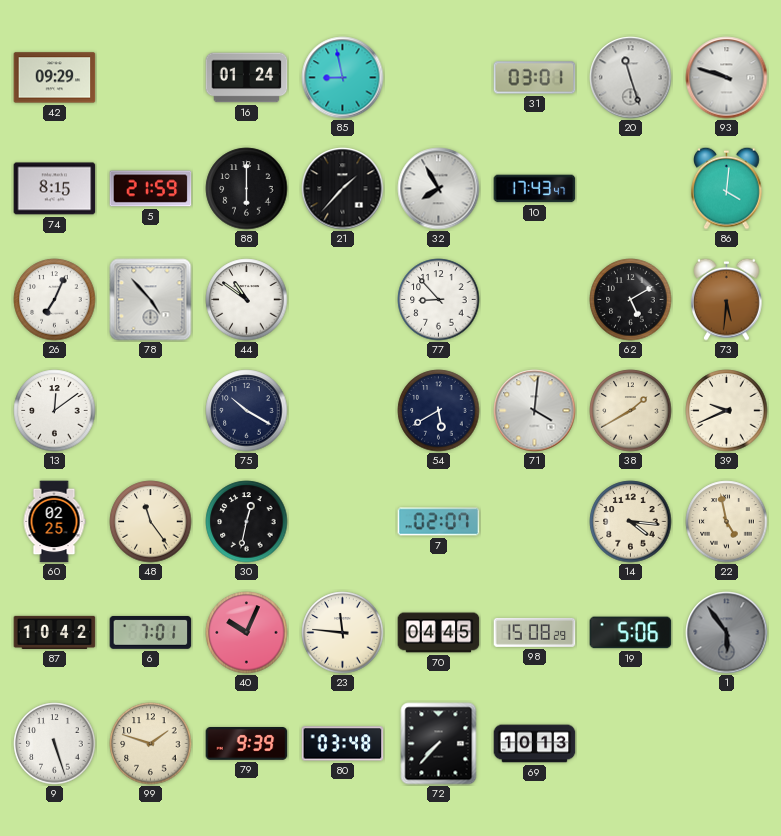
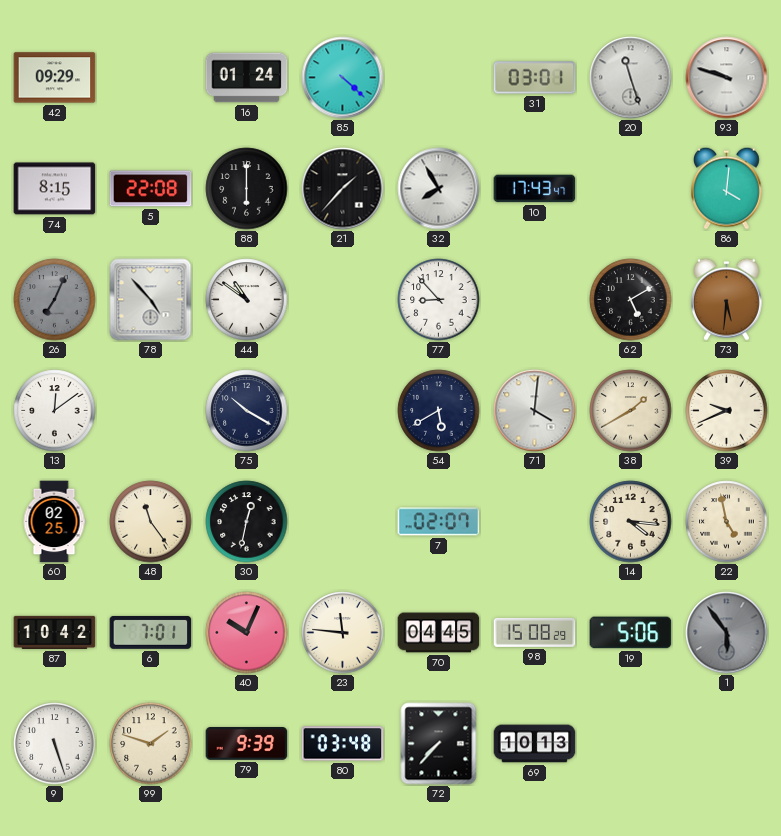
85: 8:58 -> 4:22 (343, 78)
5: 21:59 -> 22:08 (151, 189)
26 dial: white -> grey (55, 300)
